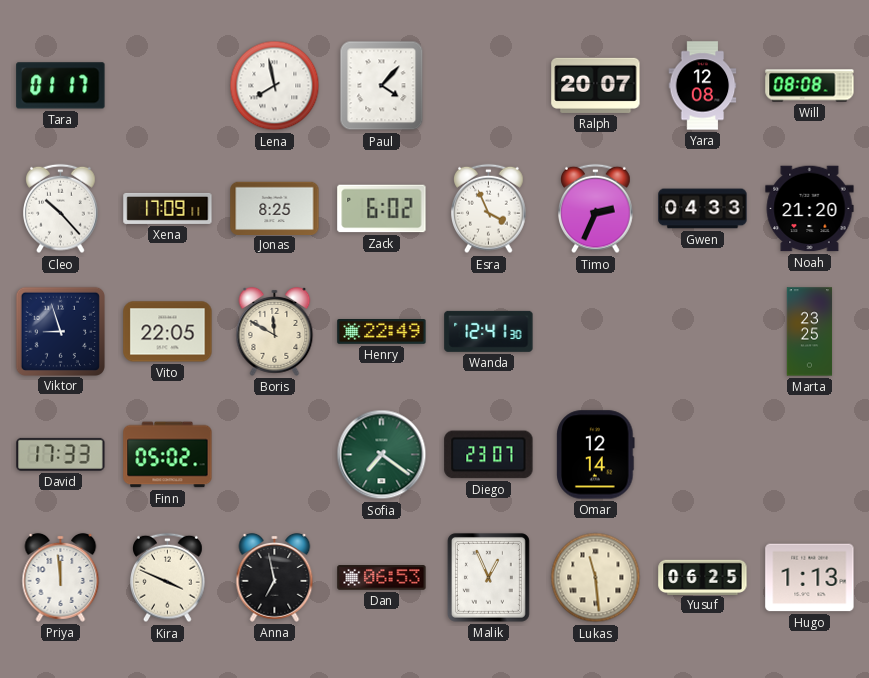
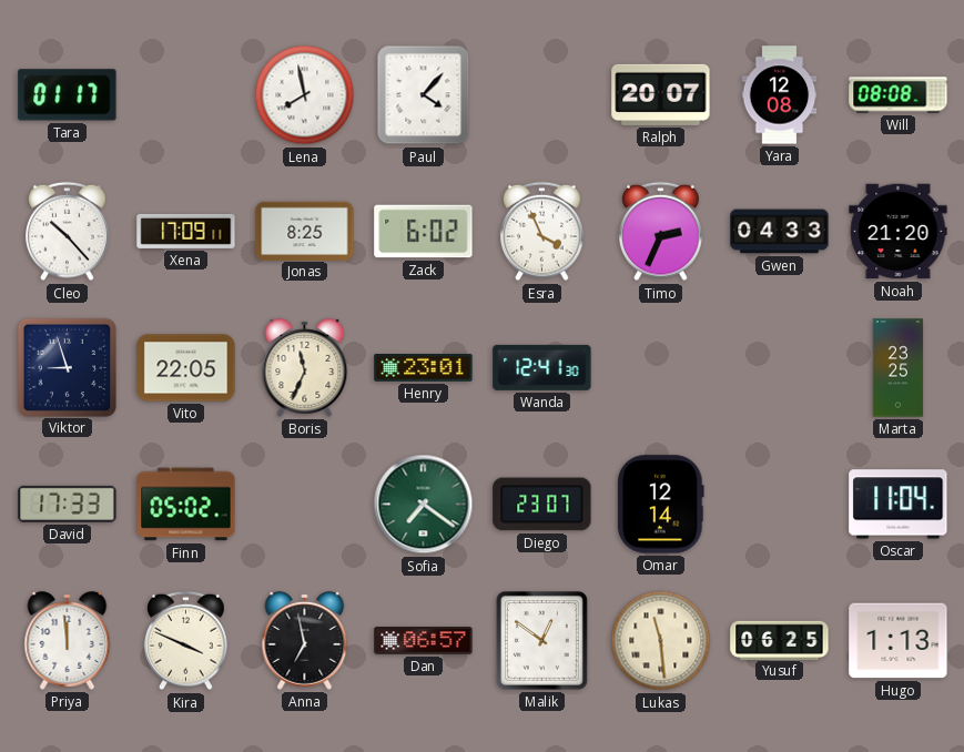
Boris: 11:50 -> 11:34 (305, 367)
Henry: 22:49 -> 23:01 (424, 368)
Oscar: none -> 11:04 (899, 505)
Dan: 06:53 -> 06:57 (424, 641)
Malik: 12:56 -> 12:51 (541, 640)
